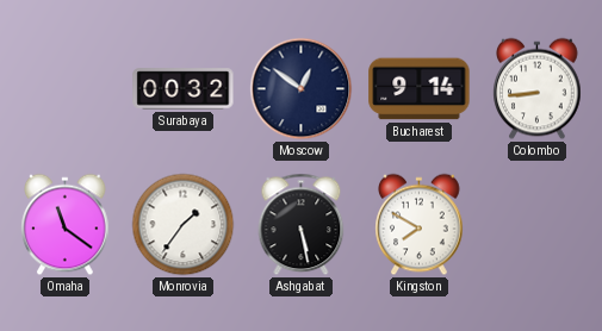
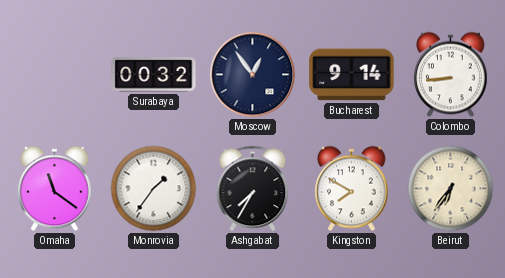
Moscow: 12:51 -> 12:54 (253, 75)
Ashgabat: 5:28 -> 7:35 (253, 189)
Beirut: none -> 6:36 (451, 189)
